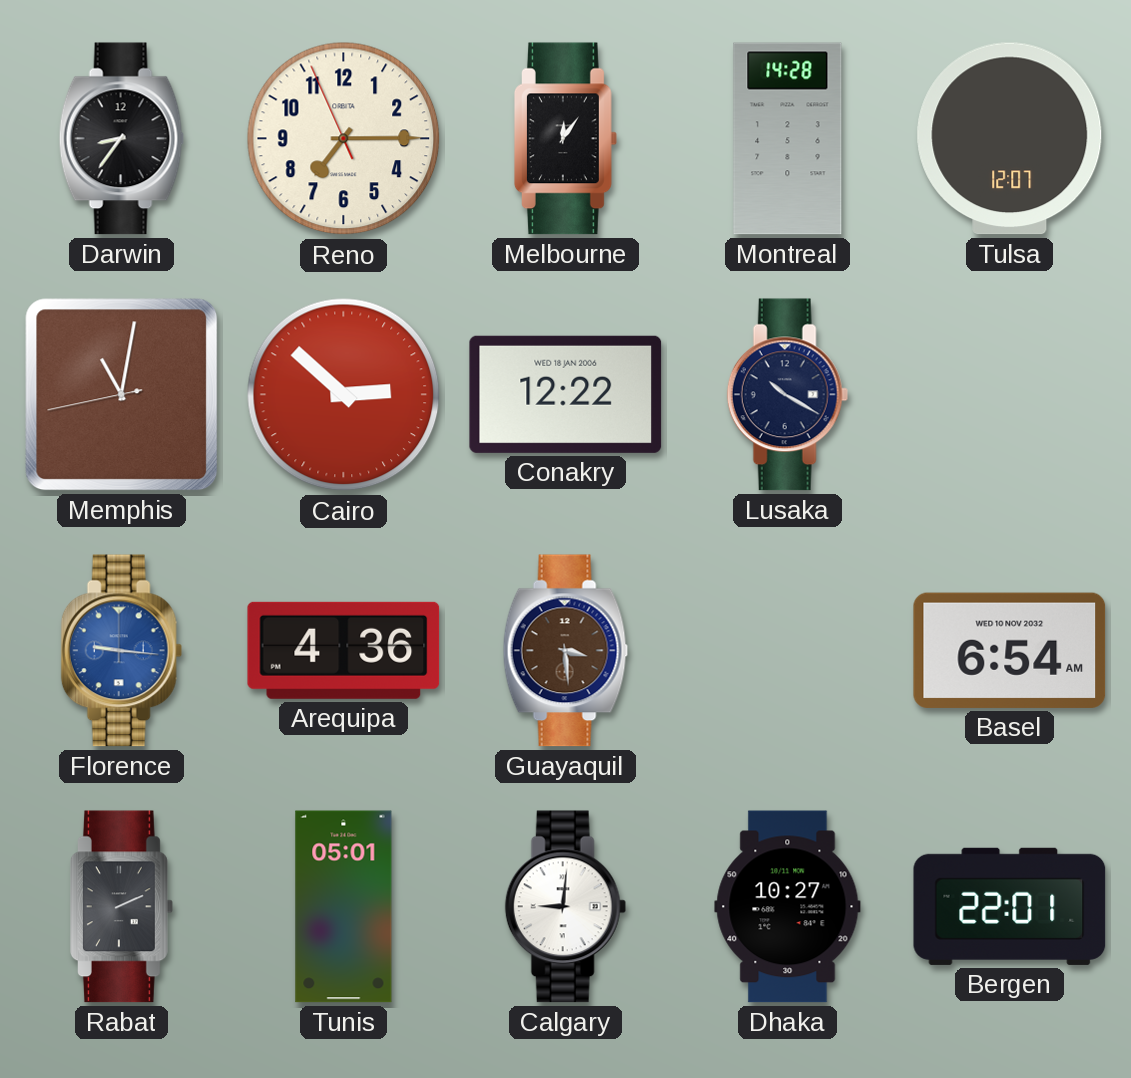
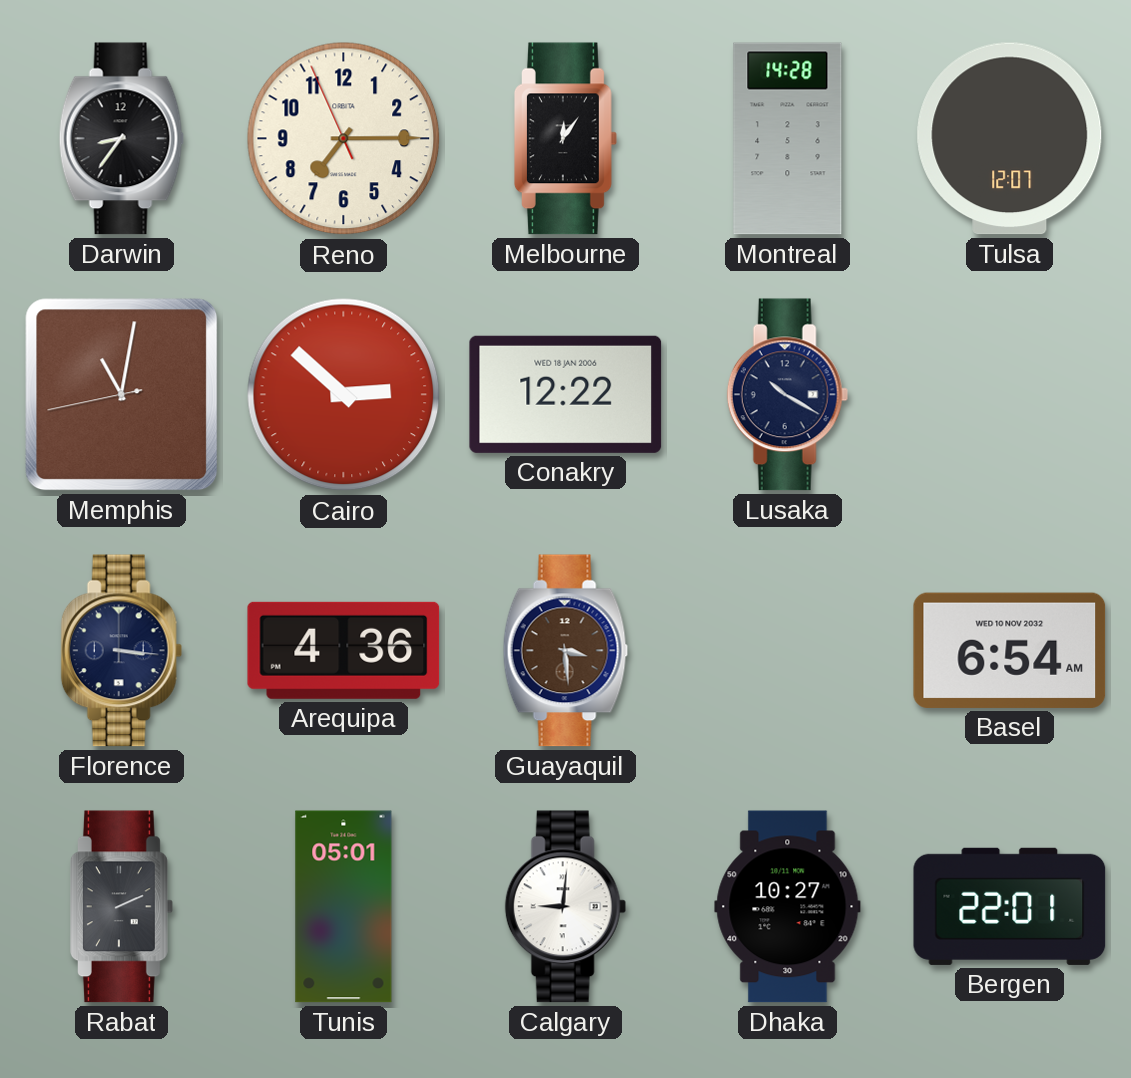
Florence: 9:16 -> 3:16 (121, 651)
Florence dial: blue -> navy (121, 651)
